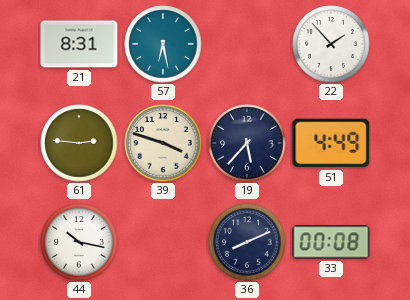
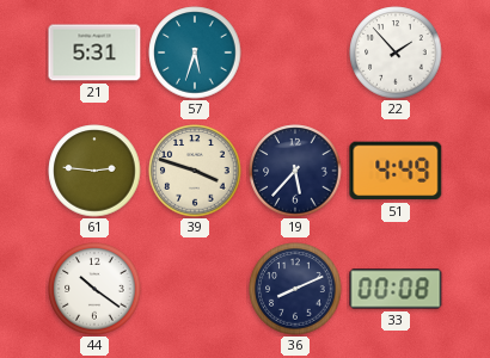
21: 8:31 -> 5:31 (94, 53)
57: 6:28 -> 5:33 (195, 53)
44: 10:17 -> 10:21 (94, 289)
